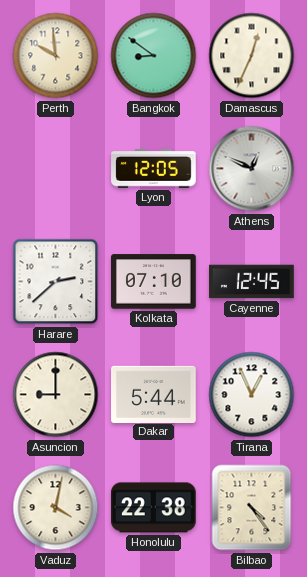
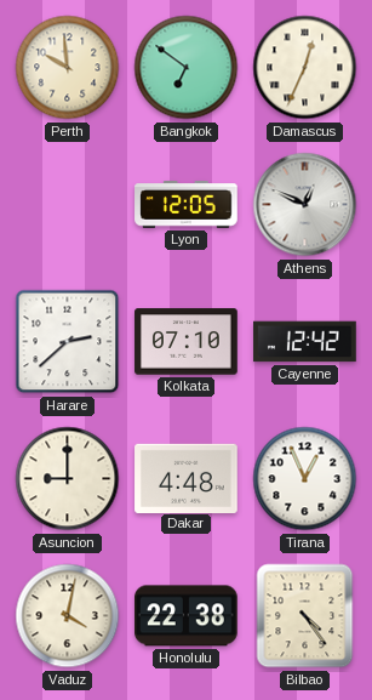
Bangkok: 8:51 -> 6:51 (187, 68)
Cayenne: 12:45 -> 12:42 (305, 342)
Dakar: 5:44 -> 4:48 (187, 478)
